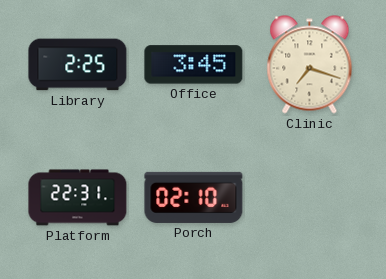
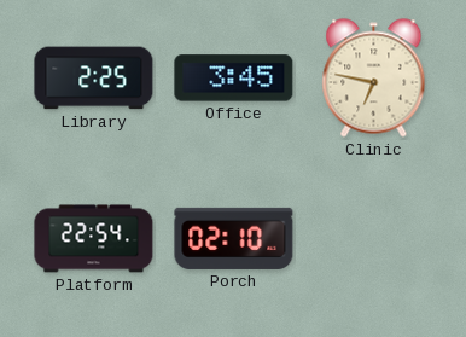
Clinic: 7:18 -> 6:47 (374, 79)
Platform: 22:31 -> 22:54 (94, 239)
